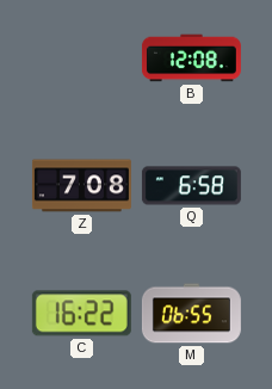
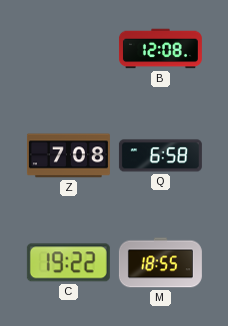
C: 16:22 -> 19:22 (68, 263)
M: 06:55 -> 18:55 (160, 263)
